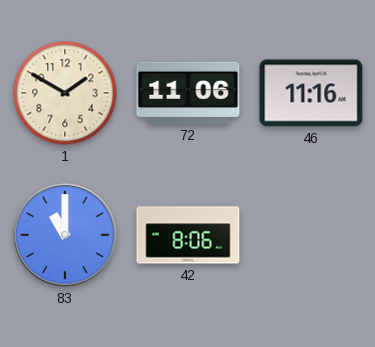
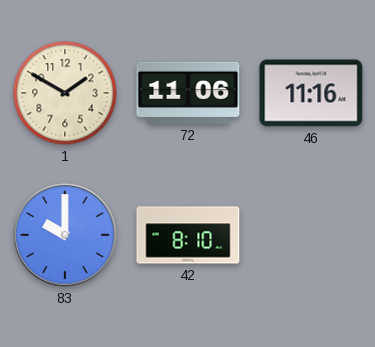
83: 11:00 -> 10:00 (65, 235)
42: 8:06 -> 8:10 (188, 235)
